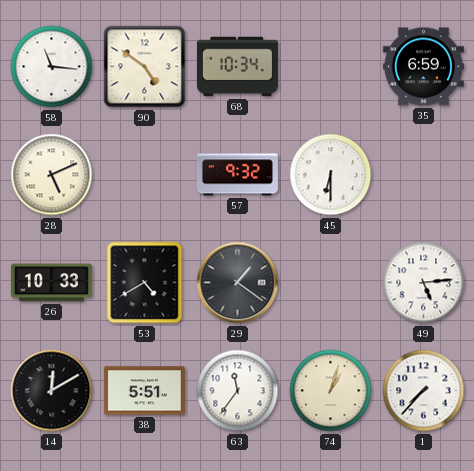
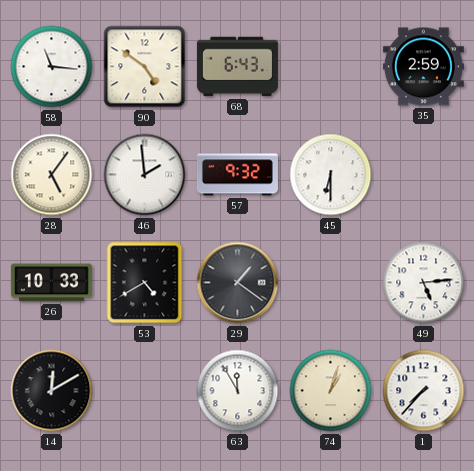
68: 10:34 -> 6:43 (237, 67)
35: 6:59 -> 2:59 (423, 67)
28: 5:11 -> 5:06 (52, 175)
46: none -> 1:59 (145, 175)
38: 5:51 -> none (144, 391)
63: 11:36 -> 11:55 (238, 391)
